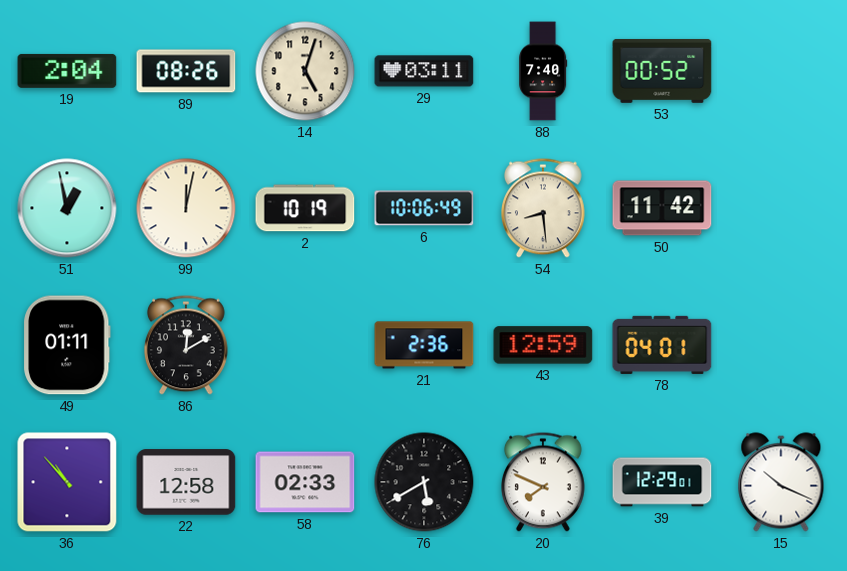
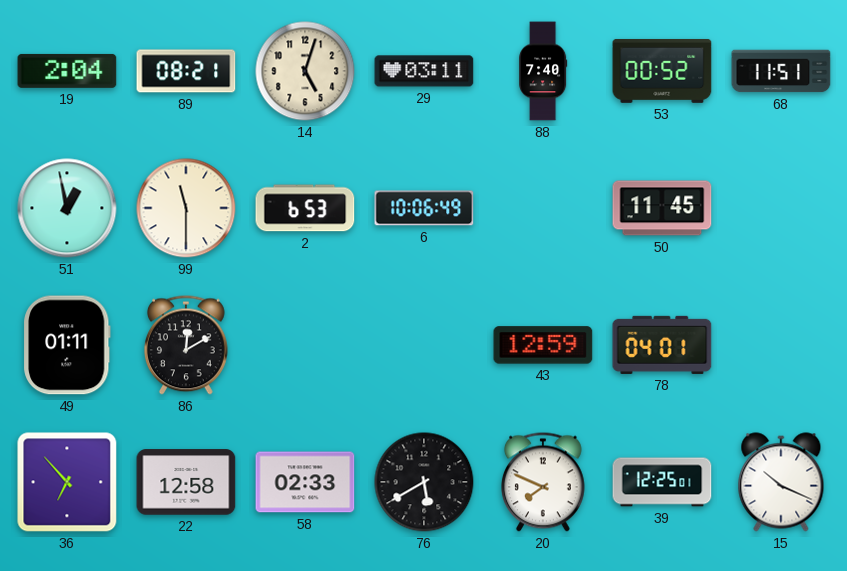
89: 08:26 -> 08:21 (186, 71)
68: none -> 11:51 (781, 71)
99: 12:02 -> 11:30 (186, 208)
2: 10:19 -> 6:53 (305, 208)
54: 8:29 -> none (544, 208)
50: 11:42 -> 11:45 (662, 208)
21: 2:36 -> none (424, 345)
36: 10:53 -> 6:53 (67, 482)
39: 12:29 -> 12:25 (662, 482)
